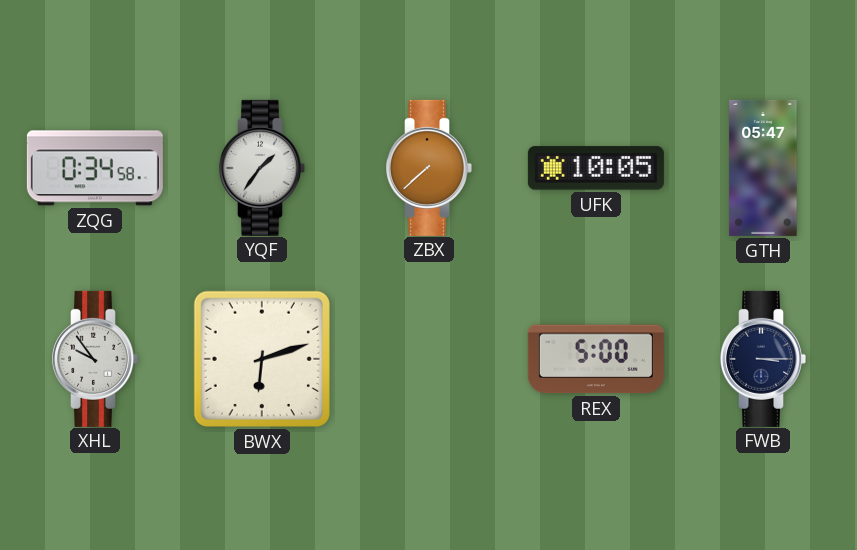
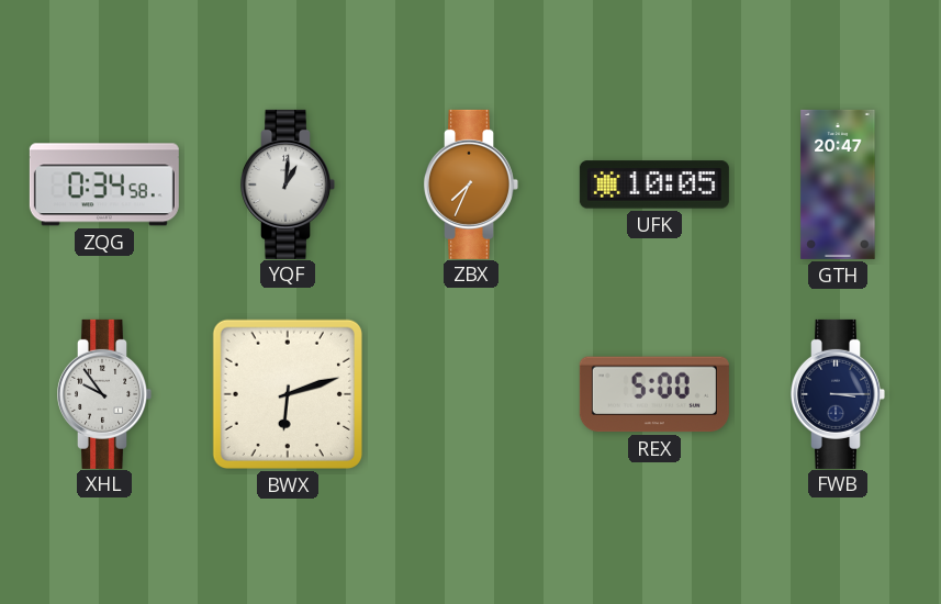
YQF: 1:36 -> 1:01 (288, 184)
ZBX: 7:38 -> 7:34 (471, 184)
GTH: 05:47 -> 20:47 (838, 184)
